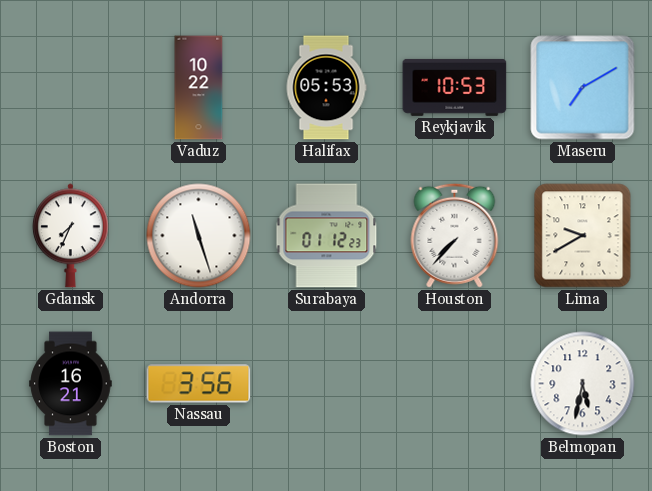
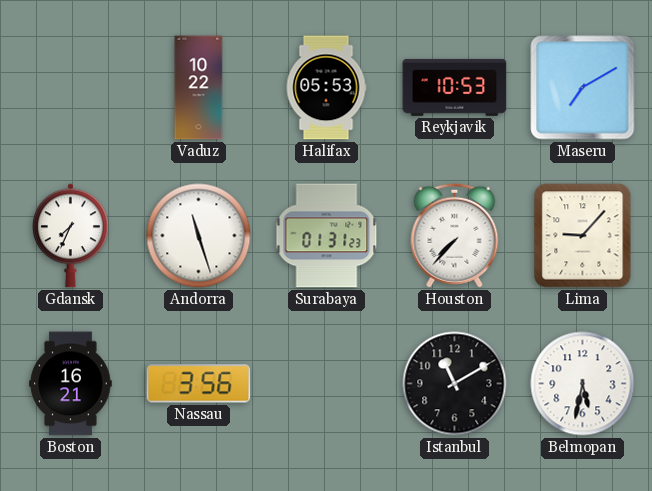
Surabaya: 01:12 -> 01:31 (327, 236)
Lima: 9:40 -> 9:07 (583, 236)
Istanbul: none -> 11:10 (455, 384)
